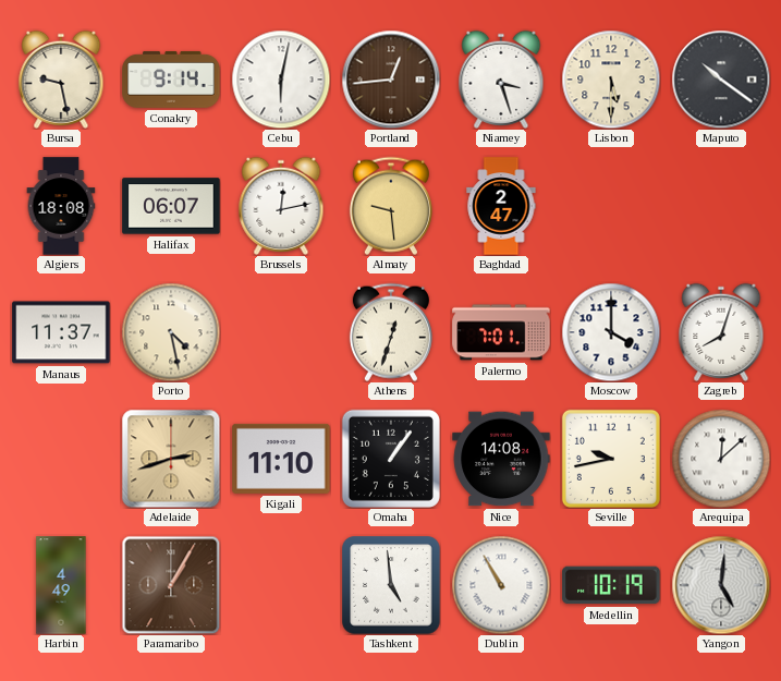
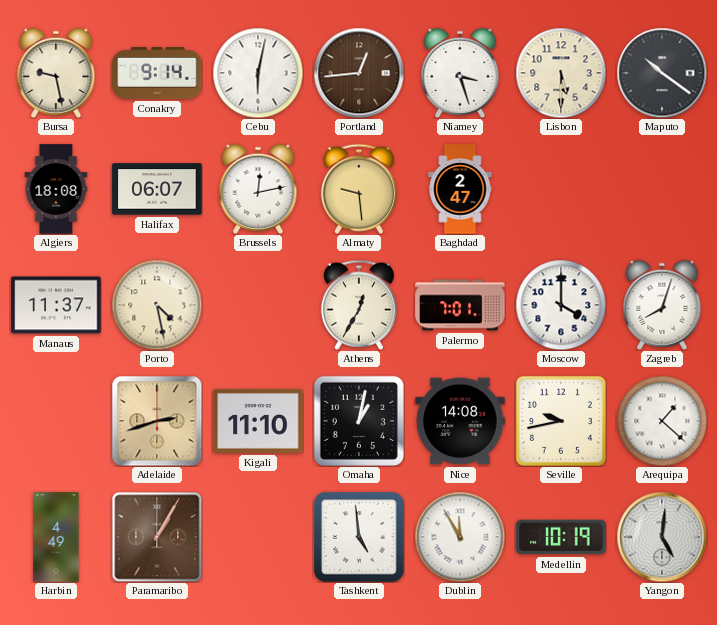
Athens: 12:33 -> 12:35 (359, 305)
Omaha: 1:06 -> 1:02 (359, 421)
Arequipa: 12:08 -> 1:22 (662, 421)
Dublin: 10:55 -> 11:55 (460, 537)
